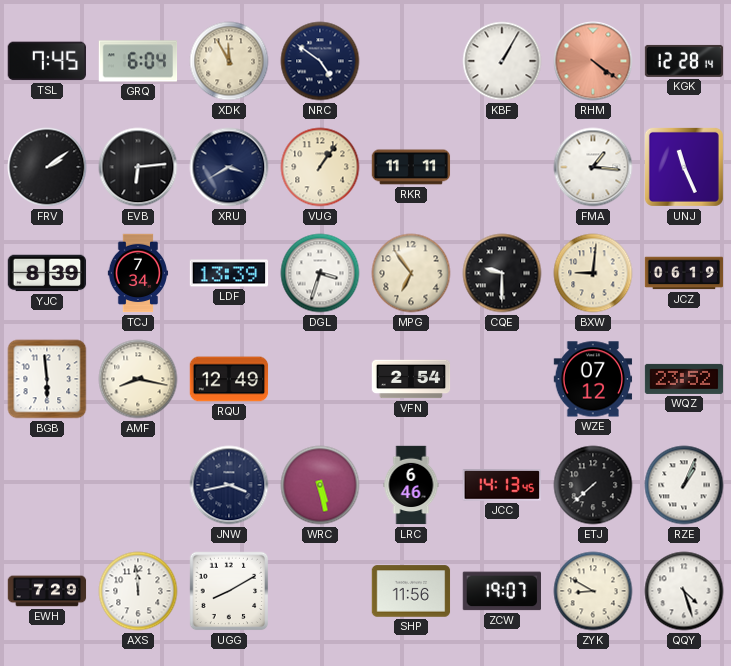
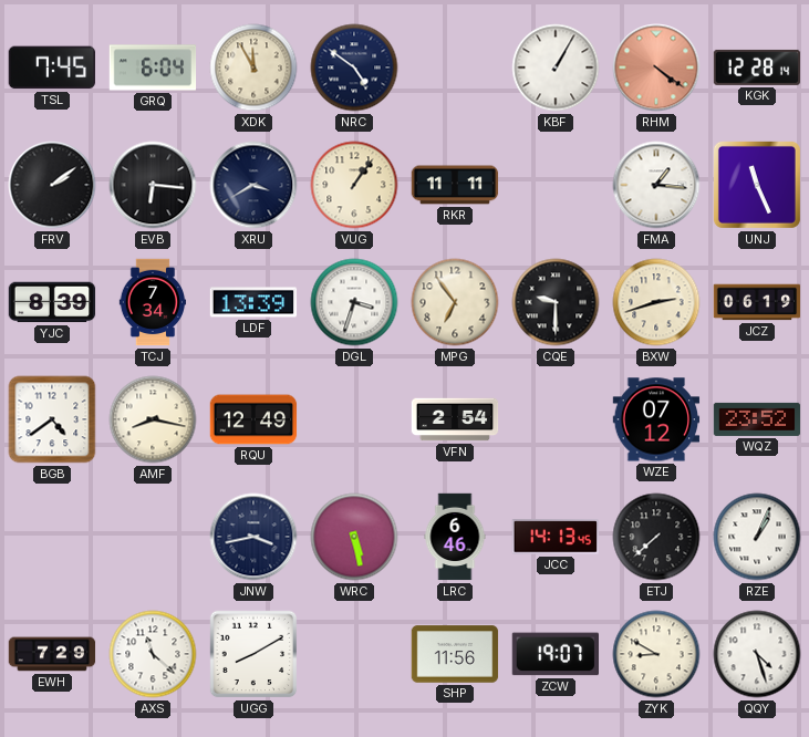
EVB: 6:14 -> 6:16 (153, 185)
BXW: 9:01 -> 2:42 (656, 302)
BGB: 5:59 -> 4:39 (52, 419)
AXS: 11:59 -> 11:22 (153, 654)
